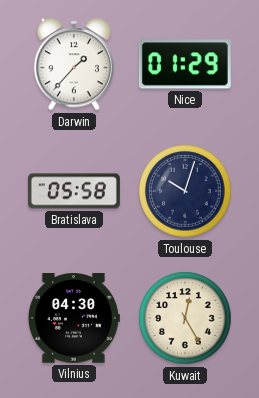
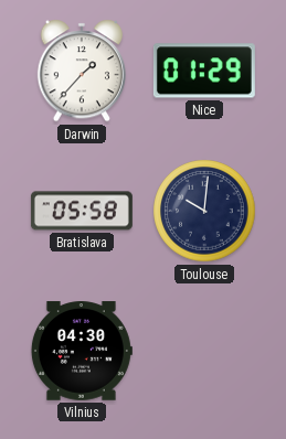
Toulouse: 10:03 -> 10:01 (204, 211)
Kuwait: 12:25 -> none (185, 318)
